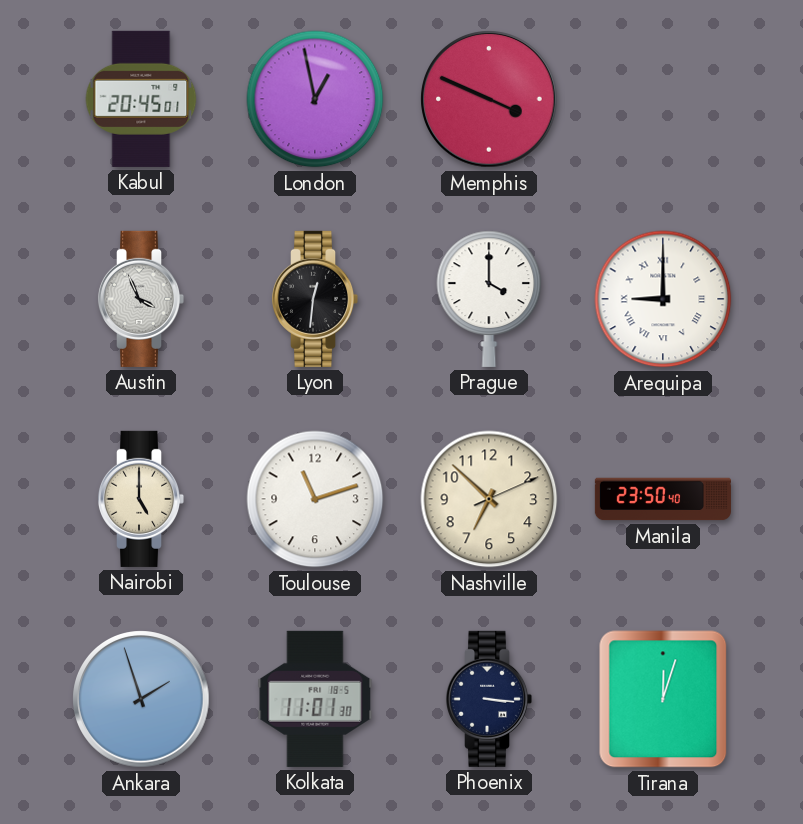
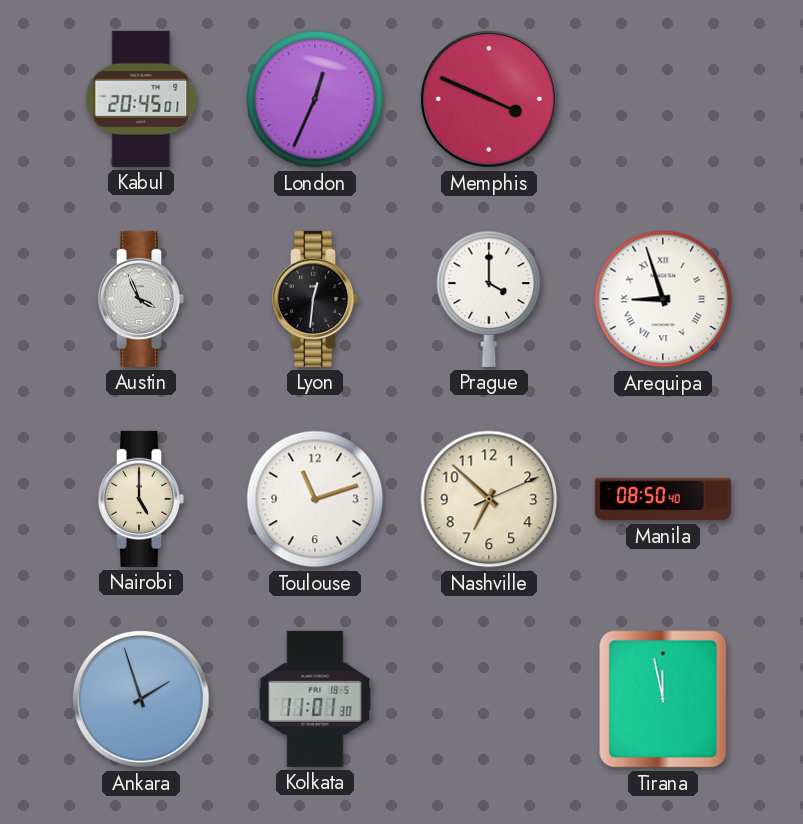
London: 12:58 -> 12:34 (315, 99)
Arequipa: 9:00 -> 8:57 (663, 299)
Manila: 23:50 -> 08:50 (663, 499)
Phoenix: 3:16 -> none (489, 699)
Tirana: 12:03 -> 11:58 (663, 699)
